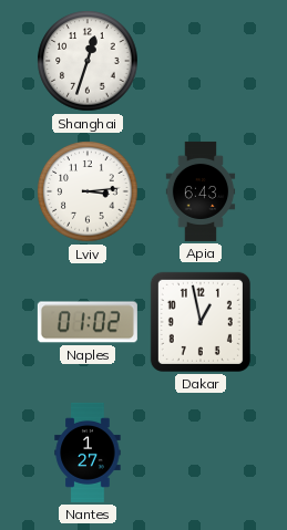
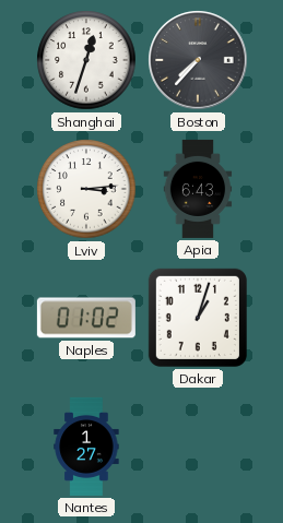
Boston: none -> 7:37 (198, 60)
Dakar: 12:58 -> 1:03 (198, 318)
